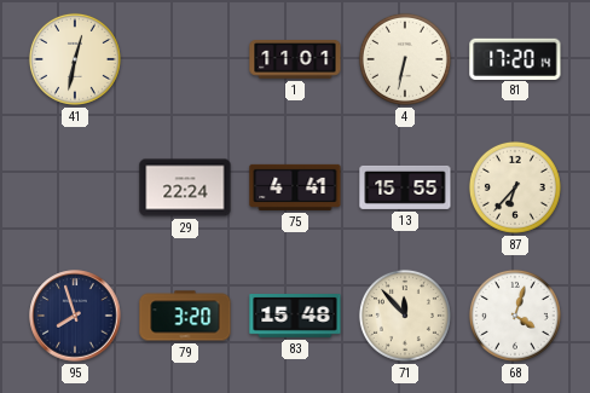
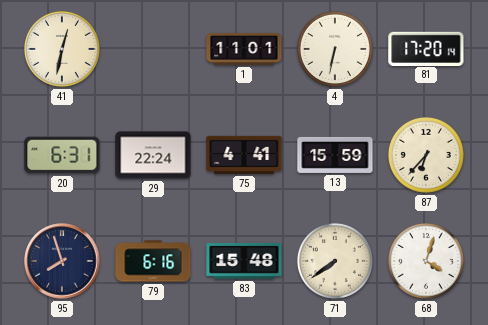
20: none -> 6:31 (62, 155)
13: 15:55 -> 15:59 (335, 155)
79: 3:20 -> 6:16 (153, 261)
71: 11:53 -> 7:39 (335, 261)
